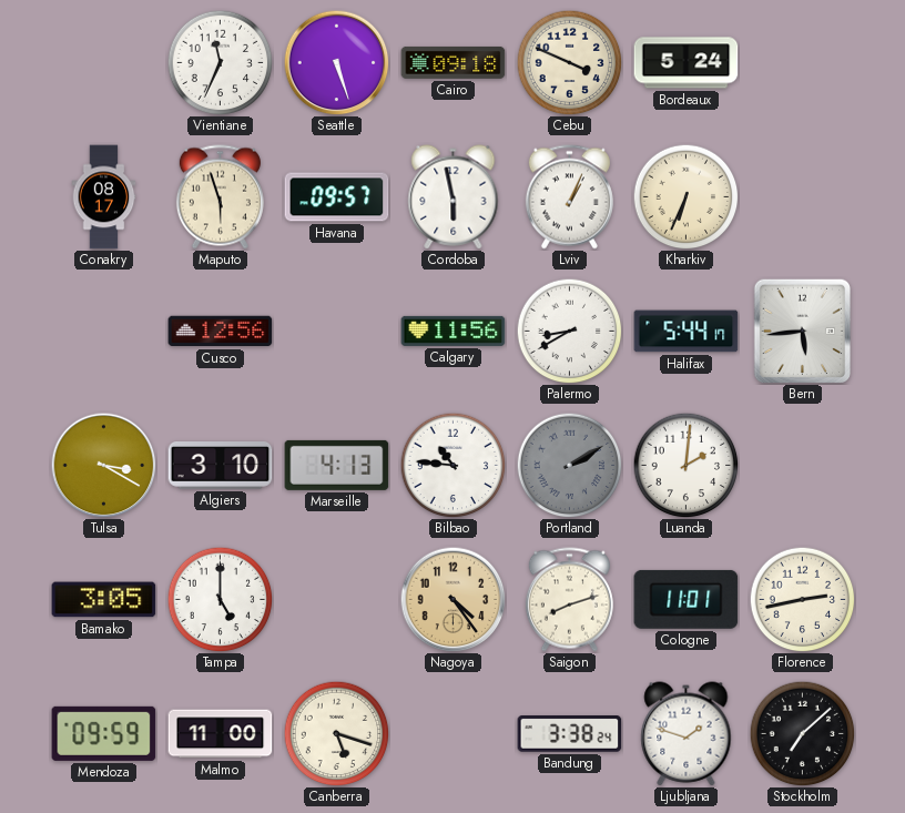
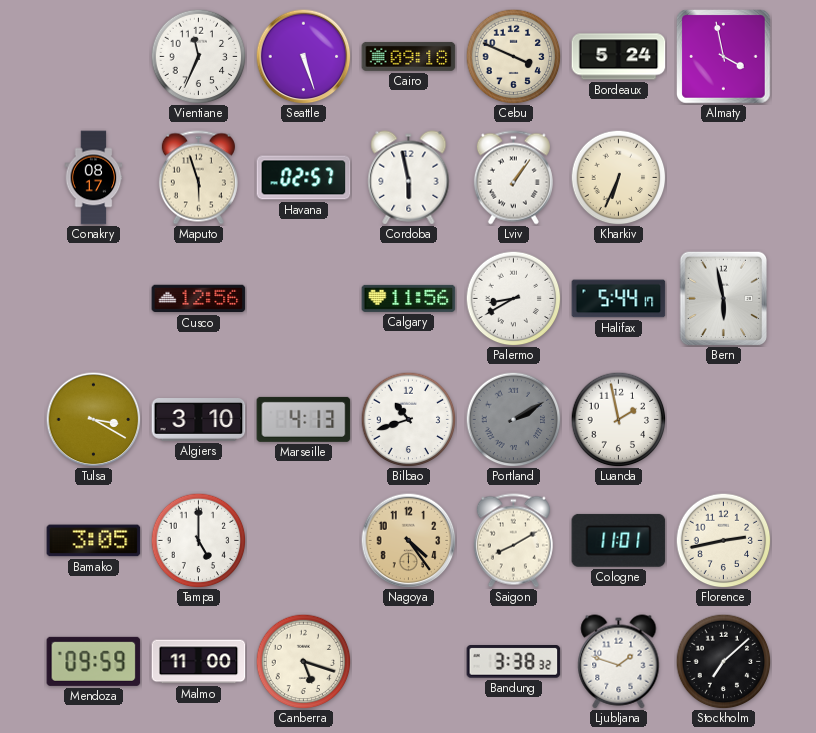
Almaty: none -> 3:58 (724, 57)
Havana: 09:57 -> 02:57 (304, 178)
Lviv: 1:04 -> 1:06 (513, 178)
Bern: 5:44 -> 5:58 (723, 298)
Bilbao: 10:46 -> 10:42 (408, 419)
Luanda: 2:01 -> 1:58 (618, 419)
Saigon: 8:12 -> 8:10 (513, 541)
Bandung: 3:38:24 -> 3:38:32 (514, 662)
